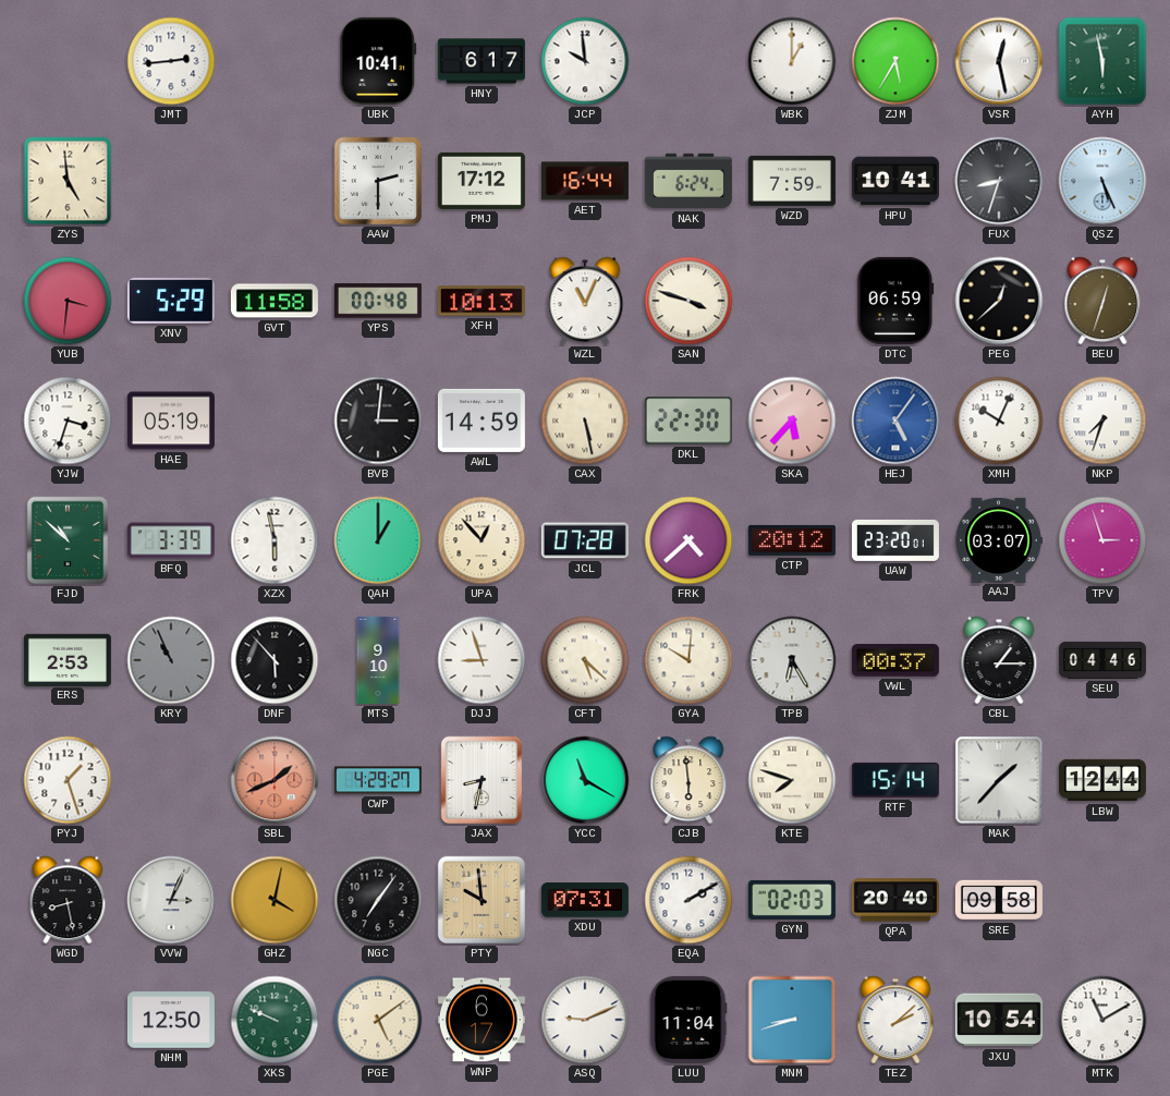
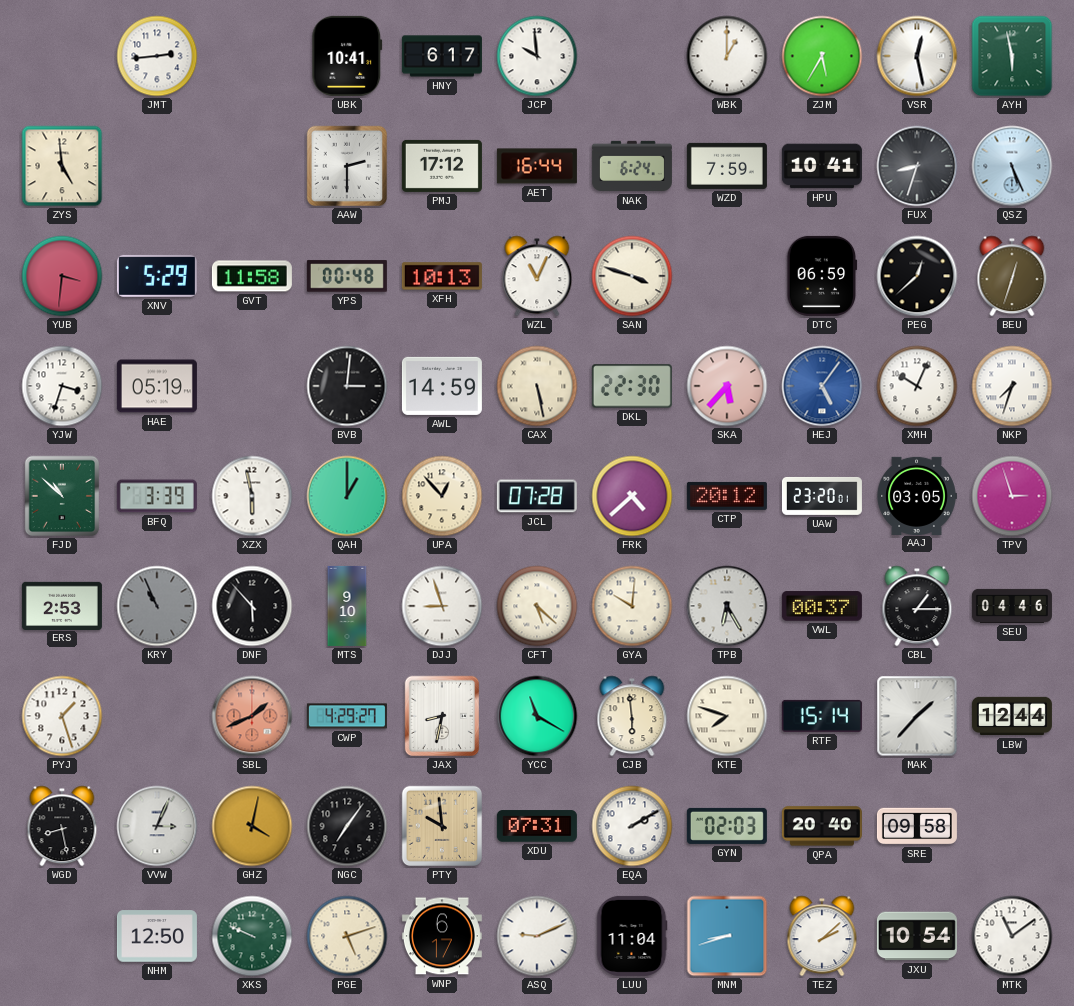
AAJ: 03:07 -> 03:05 (917, 495)
PGE: 5:09 -> 5:12 (347, 936)
MTK: 11:10 -> 11:09 (1012, 936)
